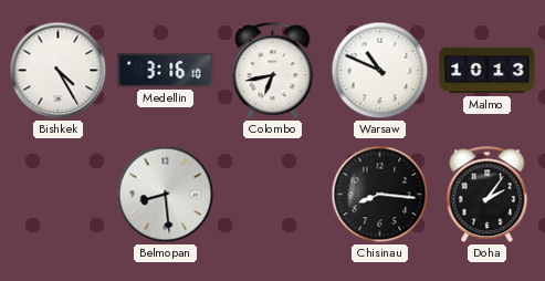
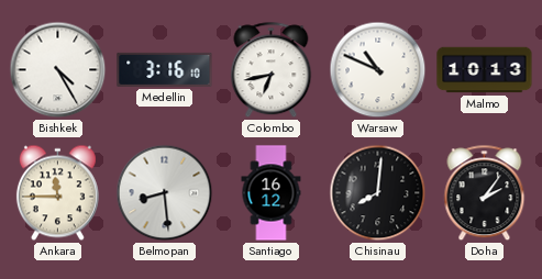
Ankara: none -> 11:45 (57, 193)
Santiago: none -> 16:12 (272, 193)
Chisinau: 8:16 -> 8:01 (378, 193)
